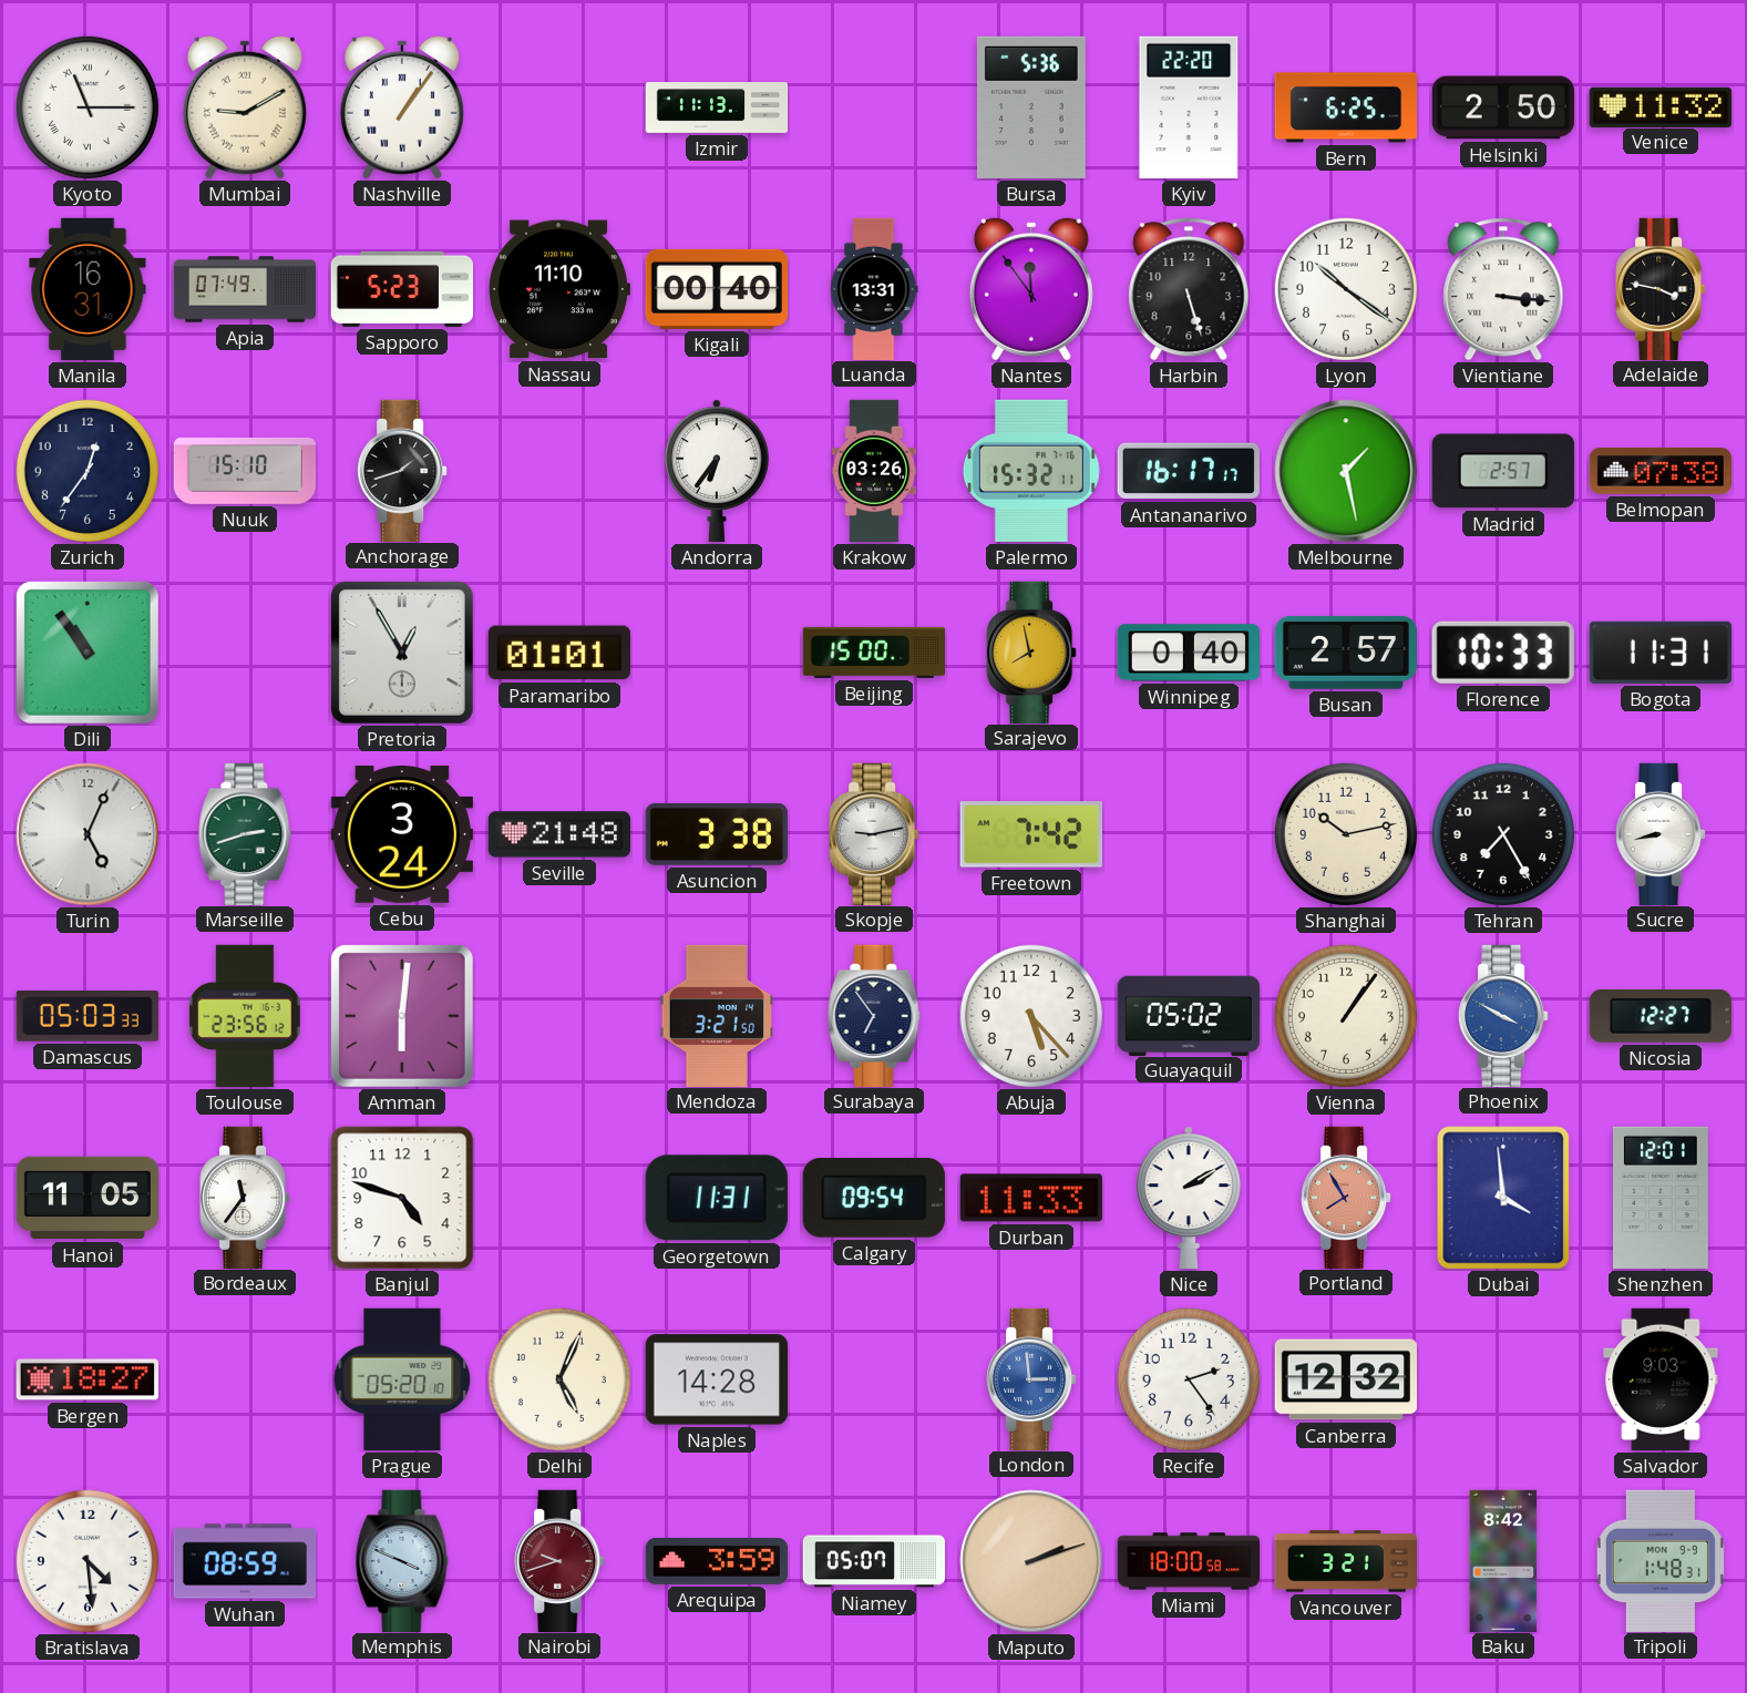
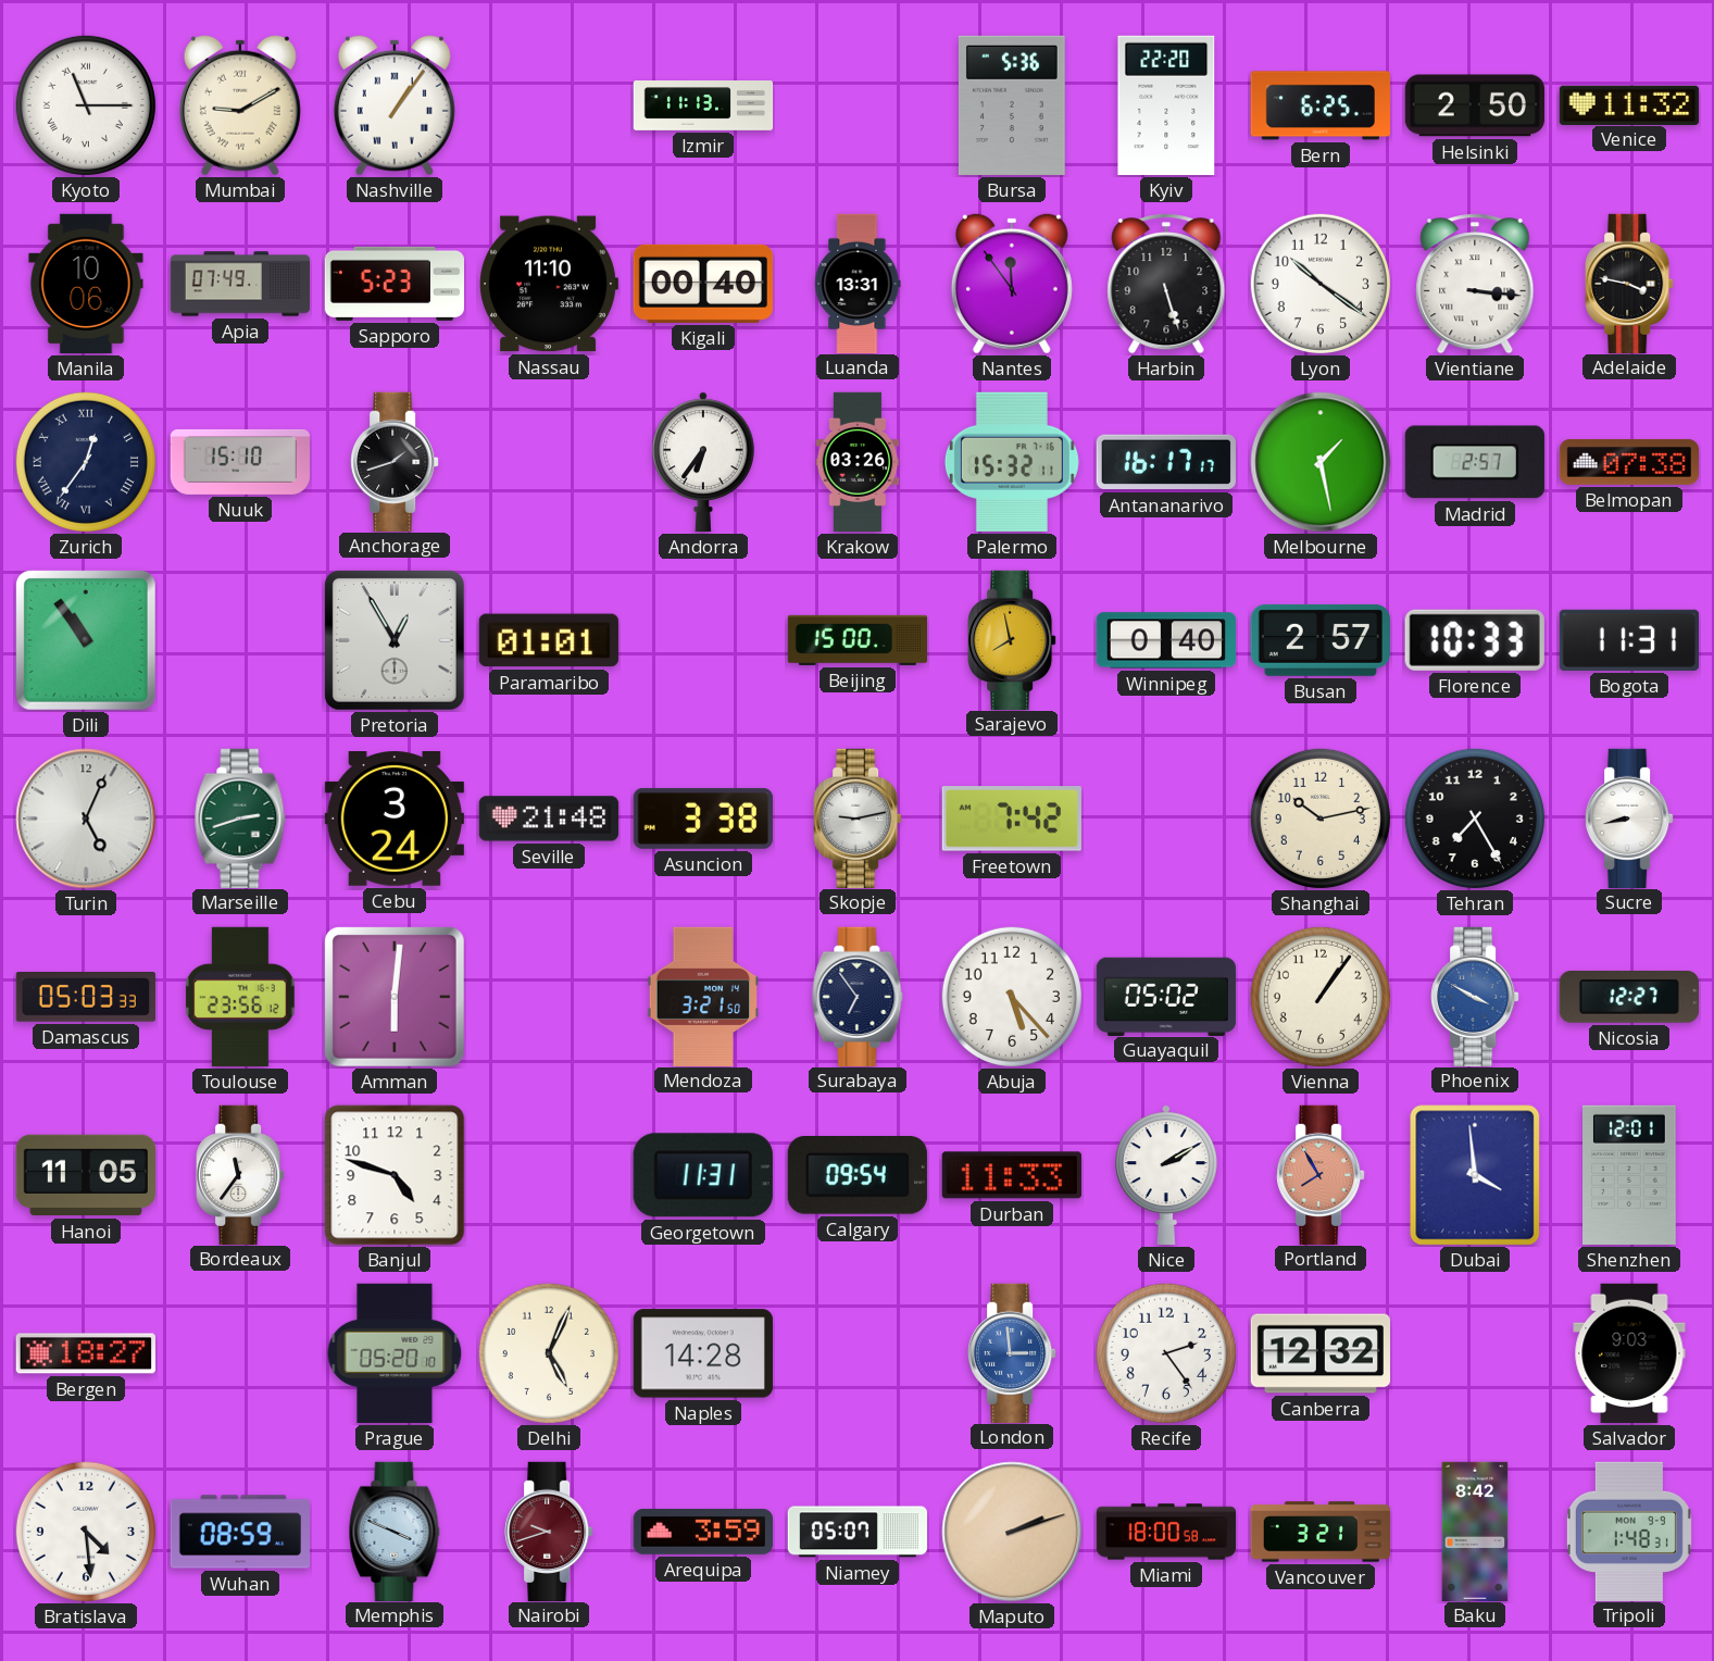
Manila: 16:31 -> 10:06 (86, 284)
Zurich numerals: Arabic -> Roman (86, 462)
